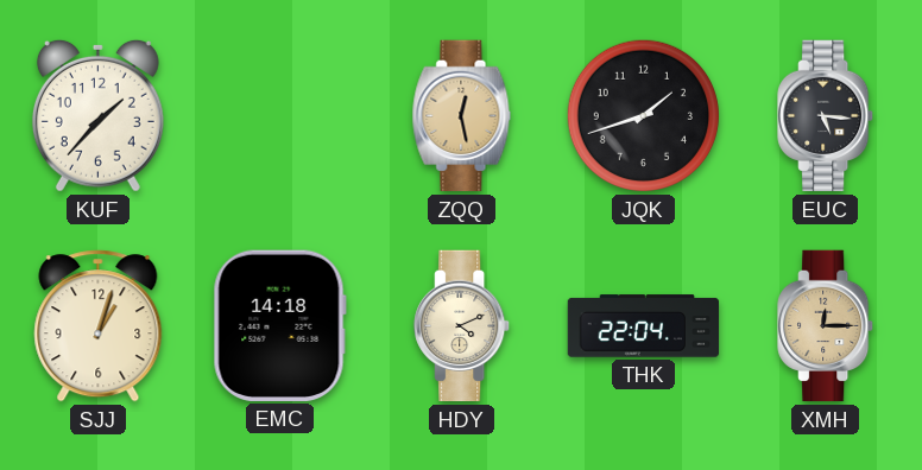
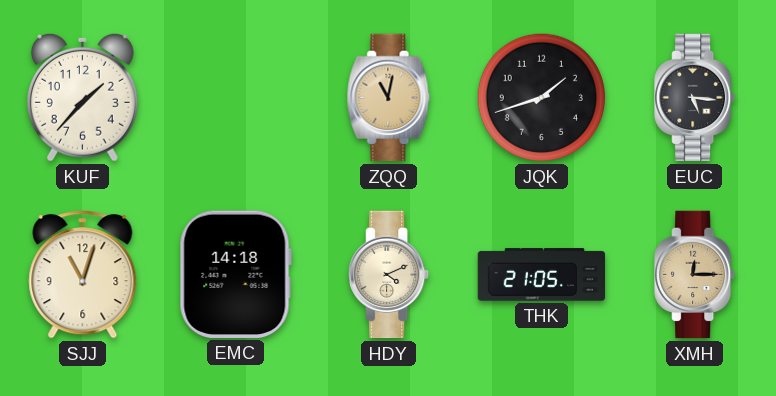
ZQQ: 12:28 -> 11:02 (389, 98)
SJJ: 1:03 -> 11:03 (83, 275)
THK: 22:04 -> 21:05 (542, 275)
